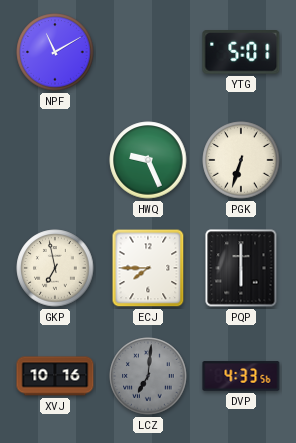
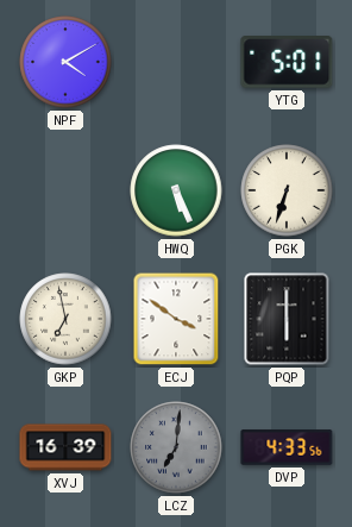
NPF: 11:10 -> 4:10 (65, 62)
HWQ: 9:26 -> 5:26 (176, 190)
ECJ: 7:45 -> 3:51 (176, 319)
XVJ: 10:16 -> 16:39 (65, 447)
